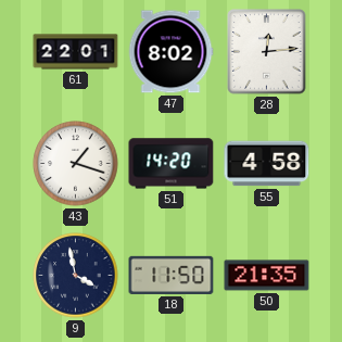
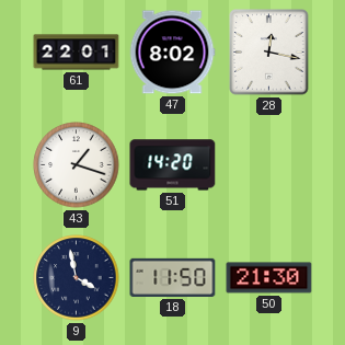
28: 12:14 -> 12:17 (269, 53)
55: 4:58 -> none (267, 164)
50: 21:35 -> 21:30 (269, 278)
